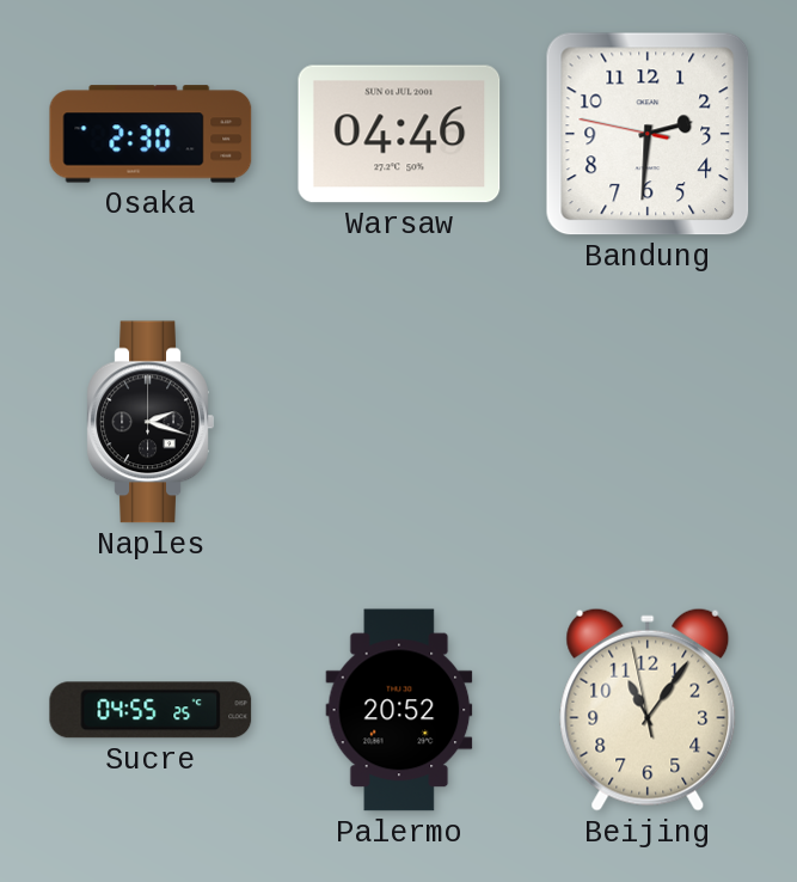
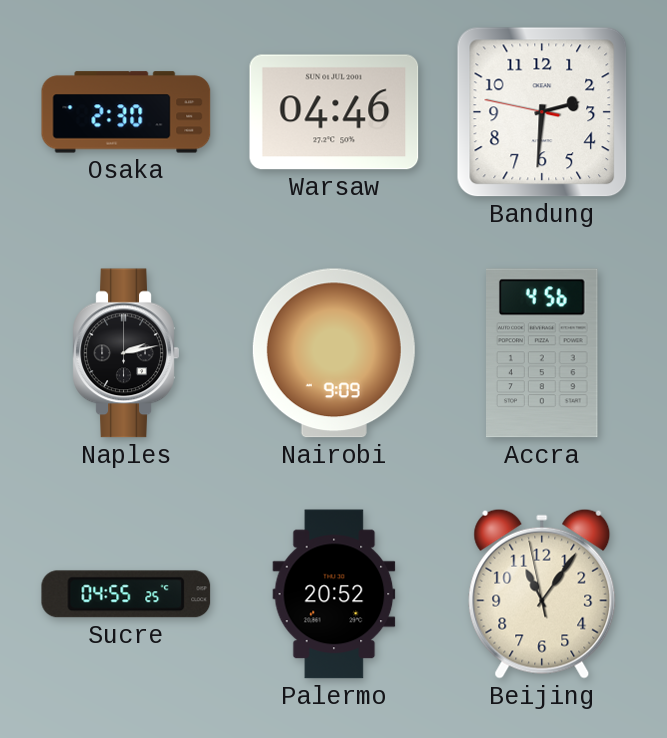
Naples: 2:18 -> 2:13 (126, 353)
Nairobi: none -> 9:09 (334, 353)
Accra: none -> 4:56 (543, 353)
